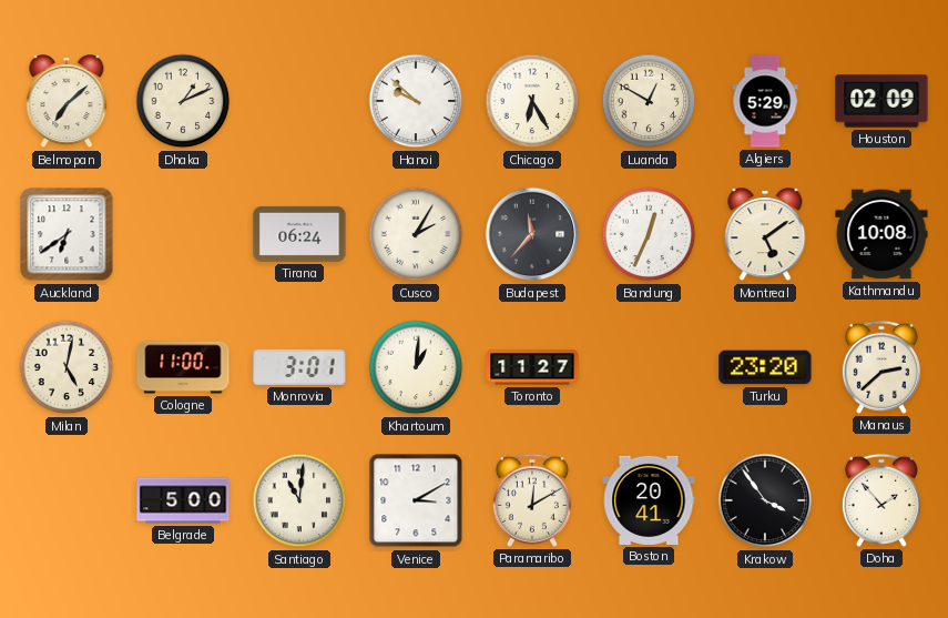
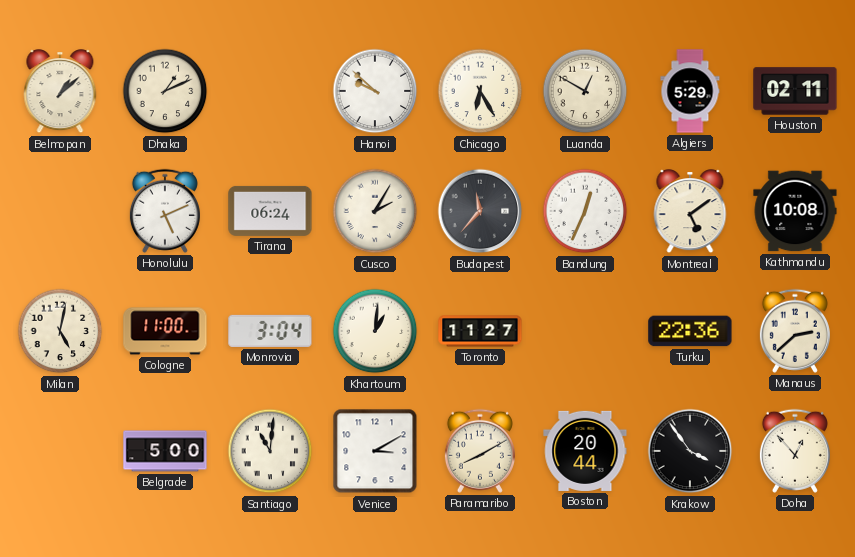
Belmopan: 7:08 -> 1:08 (60, 92)
Houston: 02:09 -> 02:11 (795, 91)
Auckland: 6:39 -> none (67, 234)
Honolulu: none -> 5:11 (165, 211)
Monrovia: 3:01 -> 3:04 (270, 331)
Turku: 23:20 -> 22:36 (690, 331)
Paramaribo: 12:10 -> 8:10 (480, 451)
Boston: 20:41 -> 20:44 (585, 451)
Doha: 1:53 -> 12:53 (795, 451)
